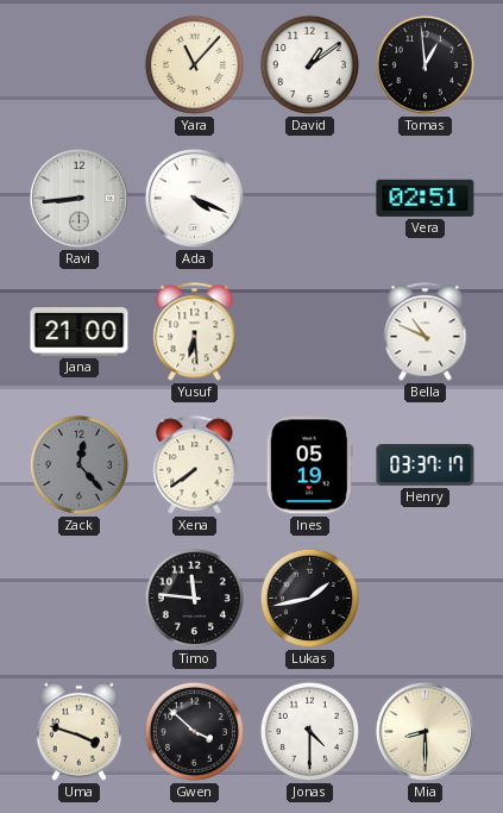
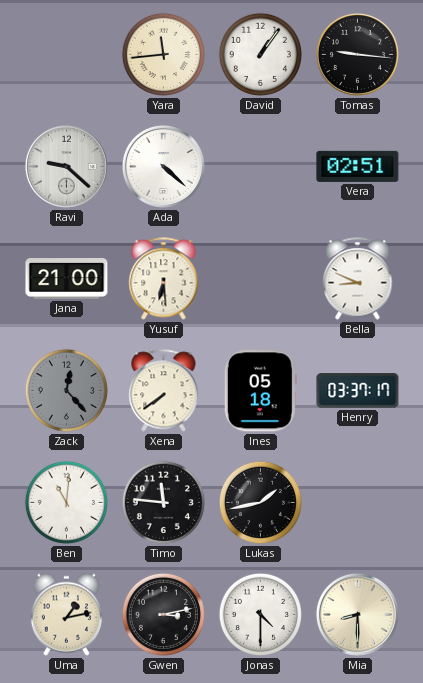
Yara: 11:07 -> 11:44 (163, 54)
David: 1:09 -> 1:06 (260, 54)
Tomas: 12:59 -> 9:16 (357, 54)
Ravi: 8:44 -> 9:22 (66, 166)
Ada: 4:19 -> 4:22 (163, 166)
Bella: 10:49 -> 8:49 (358, 279)
Ines: 05:19 -> 05:18 (260, 391)
Ben: none -> 11:01 (66, 502)
Uma: 3:48 -> 1:13 (67, 614)
Gwen: 3:52 -> 3:13 (163, 614)
